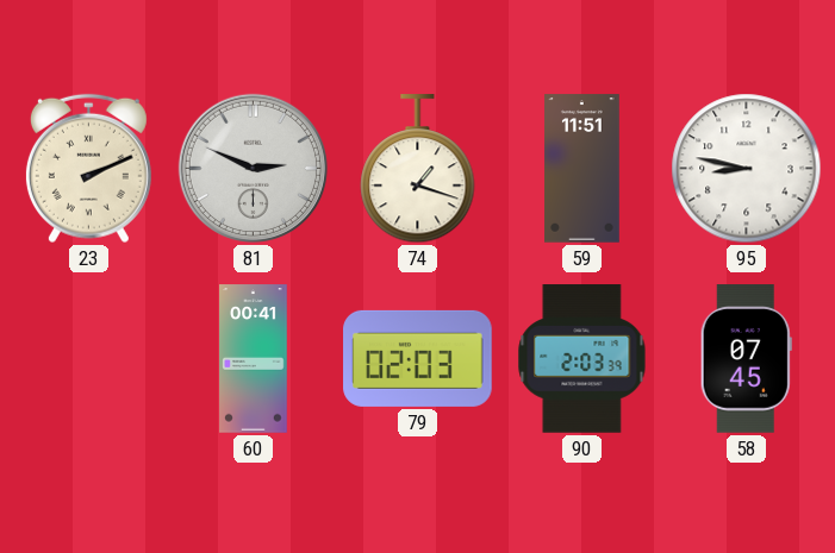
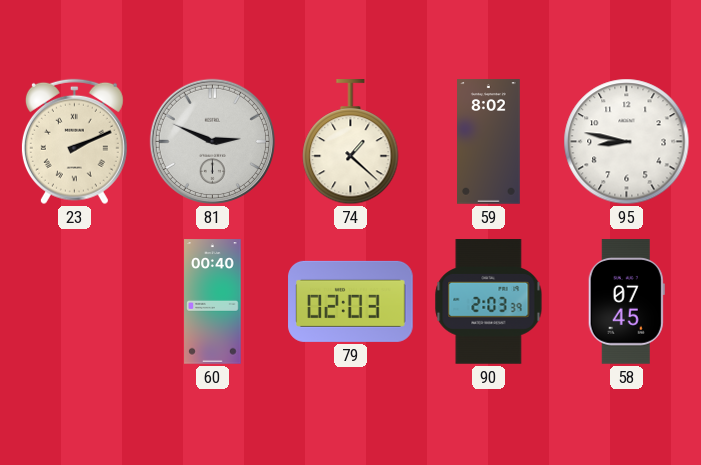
74: 1:18 -> 1:22 (351, 142)
59: 11:51 -> 8:02 (489, 142)
60: 00:41 -> 00:40 (213, 302)
